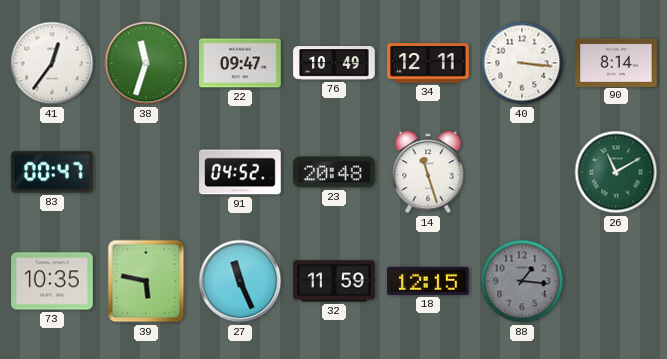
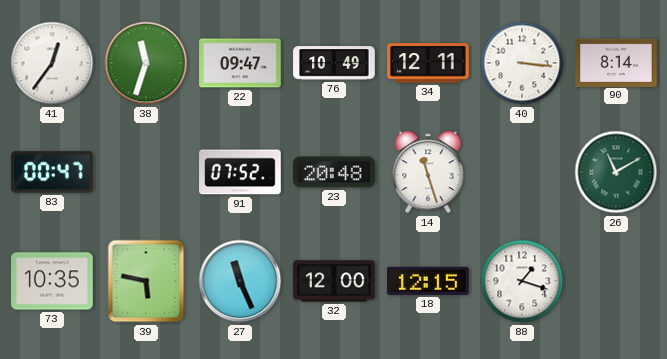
91: 04:52 -> 07:52 (240, 172)
32: 11:59 -> 12:00 (334, 281)
88: 1:16 -> 1:18 (522, 281)
88 dial: grey -> white (522, 281)
